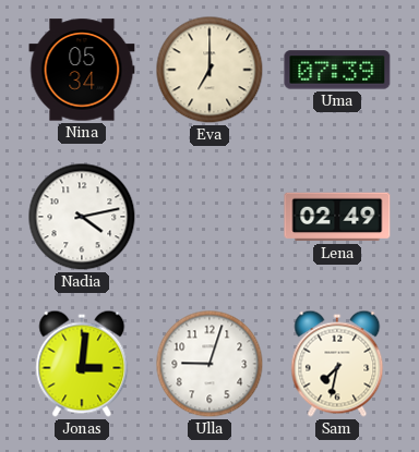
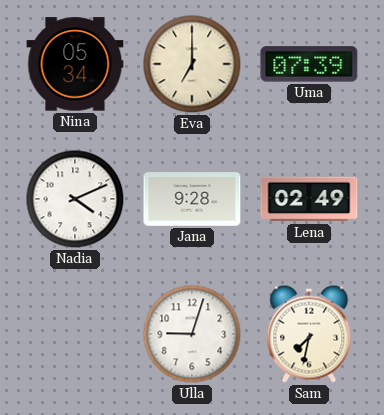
Nadia: 4:13 -> 4:11 (75, 199)
Jana: none -> 9:28 (192, 199)
Jonas: 3:01 -> none (82, 364)
